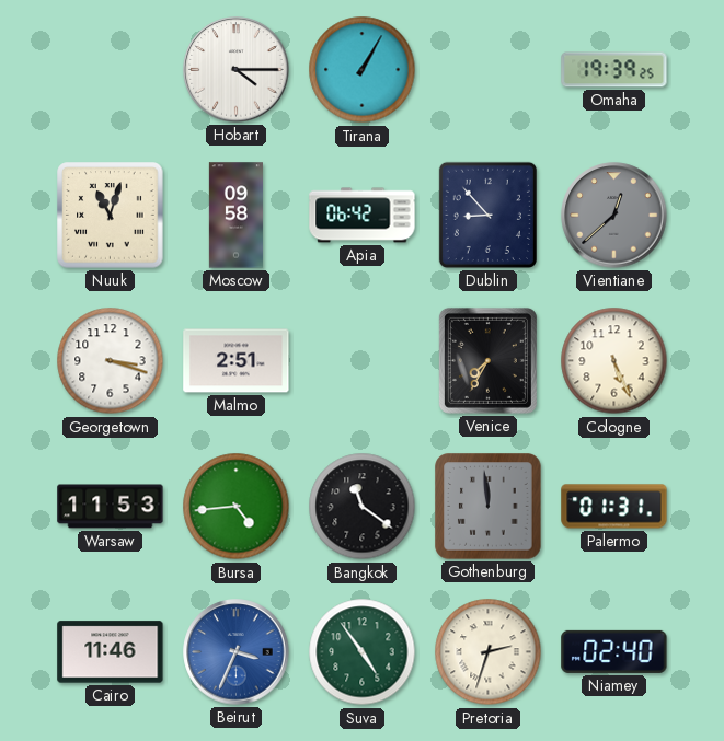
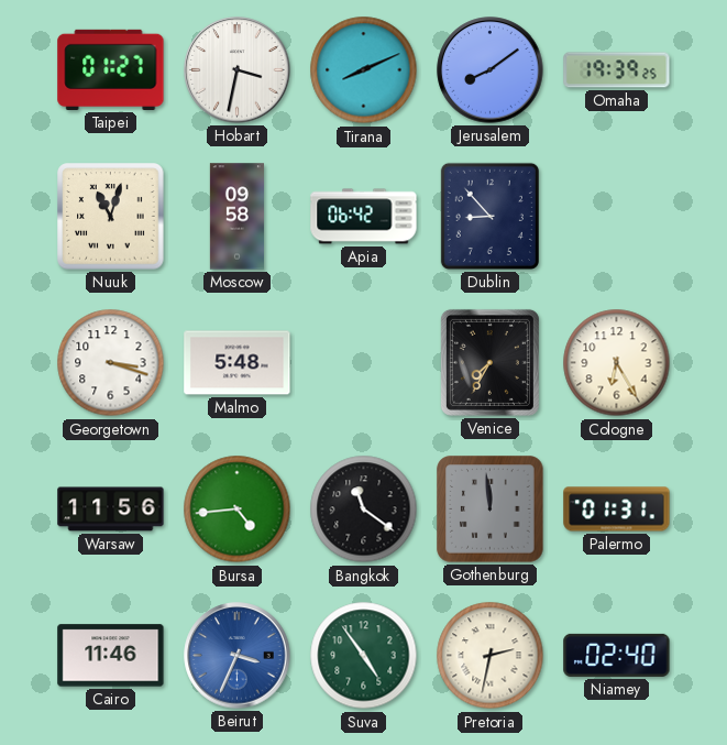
Taipei: none -> 01:27 (111, 69)
Hobart: 4:15 -> 3:32 (238, 70)
Tirana: 1:05 -> 8:11 (364, 70)
Jerusalem: none -> 8:09 (491, 70)
Vientiane: 12:38 -> none (614, 216)
Malmo: 2:51 -> 5:48 (238, 363)
Cologne: 5:26 -> 6:25 (617, 363)
Warsaw: 11:53 -> 11:56 (111, 510)
Pretoria: 2:33 -> 2:32 (491, 656)
